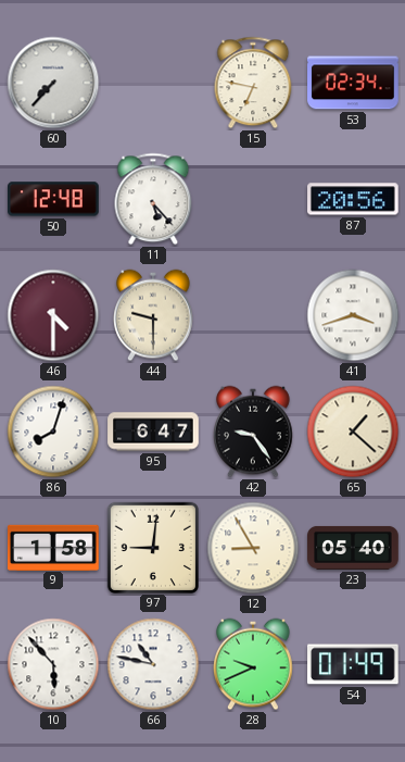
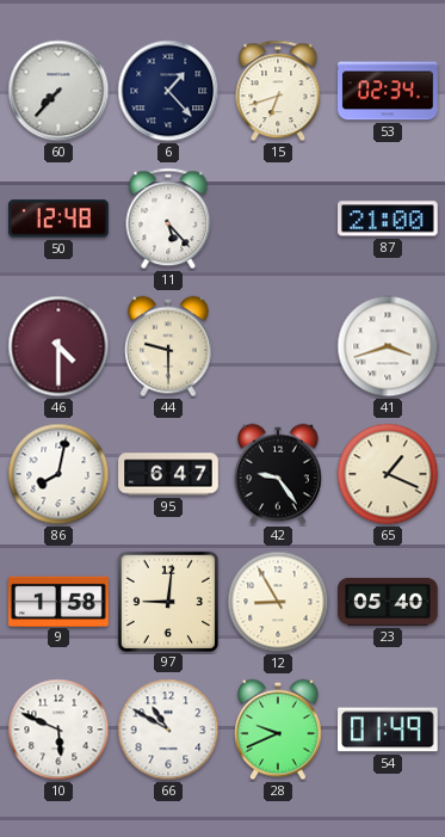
6: none -> 1:23 (168, 91)
15: 6:47 -> 6:42 (278, 91)
87: 20:56 -> 21:00 (389, 219)
86: 8:03 -> 8:02 (58, 474)
65: 1:22 -> 1:19 (388, 474)
10: 5:53 -> 5:49 (58, 730)
66: 10:47 -> 10:50 (168, 730)
